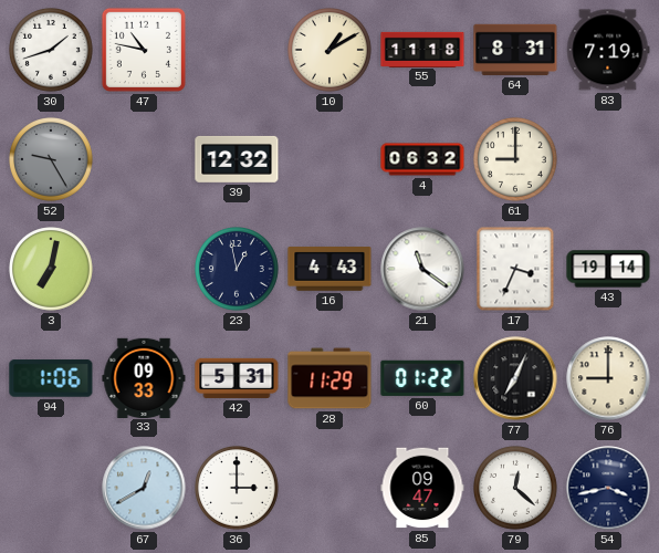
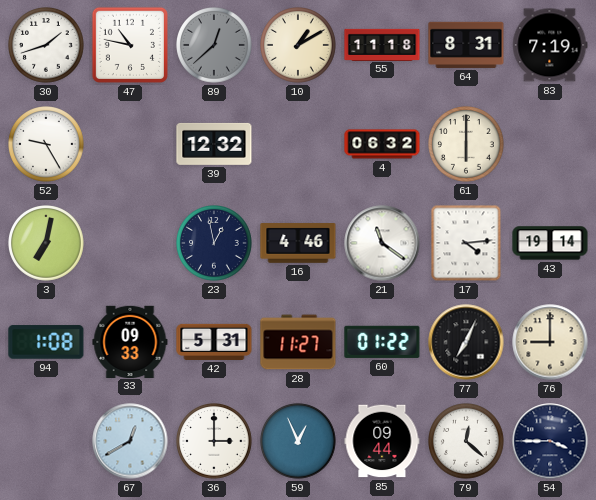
89: none -> 12:38 (214, 45)
52 dial: grey -> white (46, 144)
61: 9:00 -> 6:00 (466, 144)
16: 4:43 -> 4:46 (298, 243)
17: 3:34 -> 4:14 (466, 243)
94: 1:06 -> 1:08 (46, 342)
28: 11:29 -> 11:27 (298, 342)
59: none -> 12:56 (298, 441)
85: 09:47 -> 09:44 (382, 441)
54: 3:43 -> 3:45 (550, 441)
